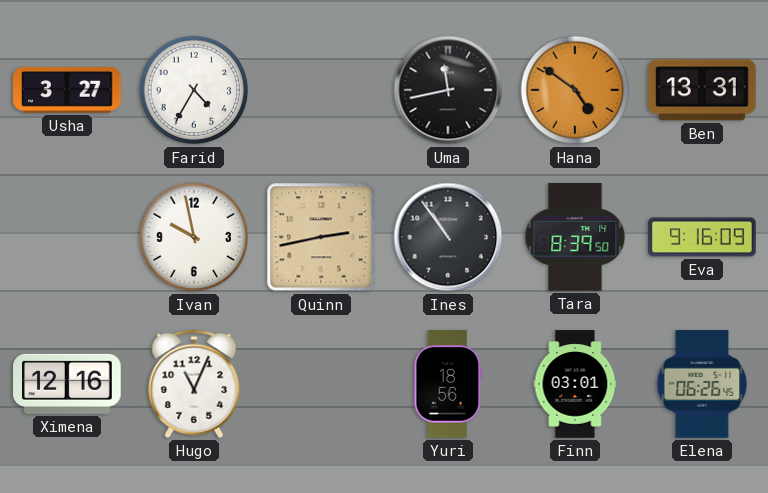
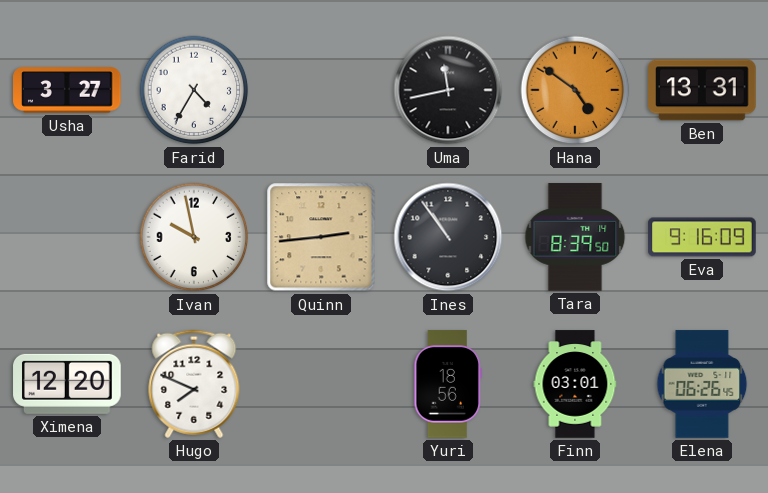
Quinn: 2:43 -> 2:44 (321, 237)
Ximena: 12:16 -> 12:20 (67, 384)
Hugo: 11:04 -> 7:49 (194, 384)
